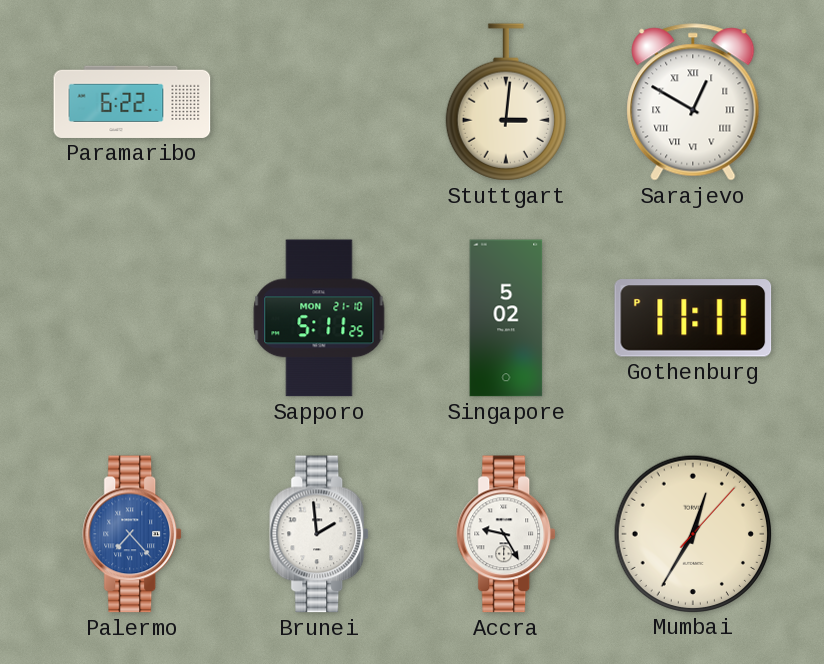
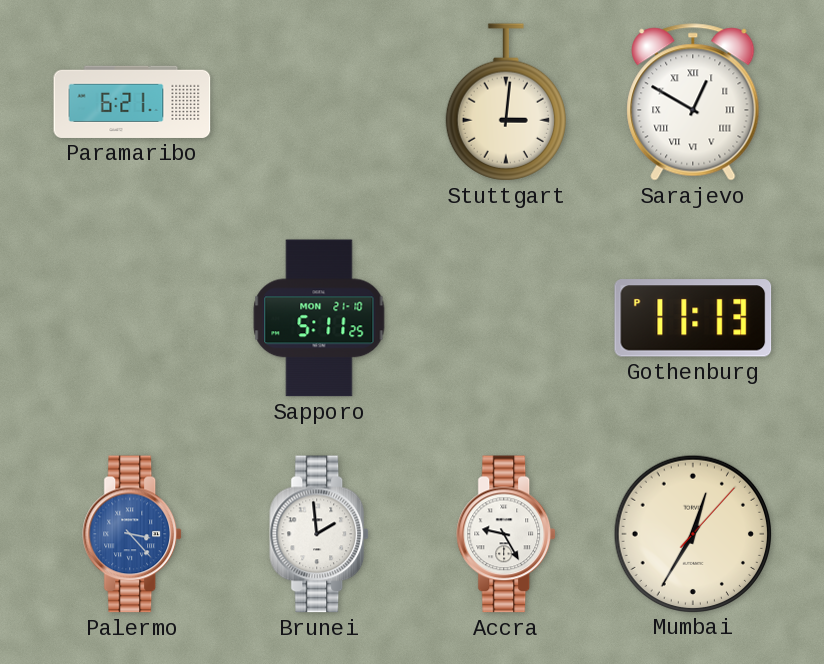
Paramaribo: 6:22 -> 6:21 (132, 102)
Singapore: 5:02 -> none (506, 318)
Gothenburg: 11:11 -> 11:13 (693, 318)
Palermo: 7:23 -> 3:23 (133, 534)
